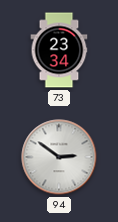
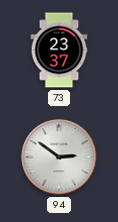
73: 23:34 -> 23:37 (59, 50)
